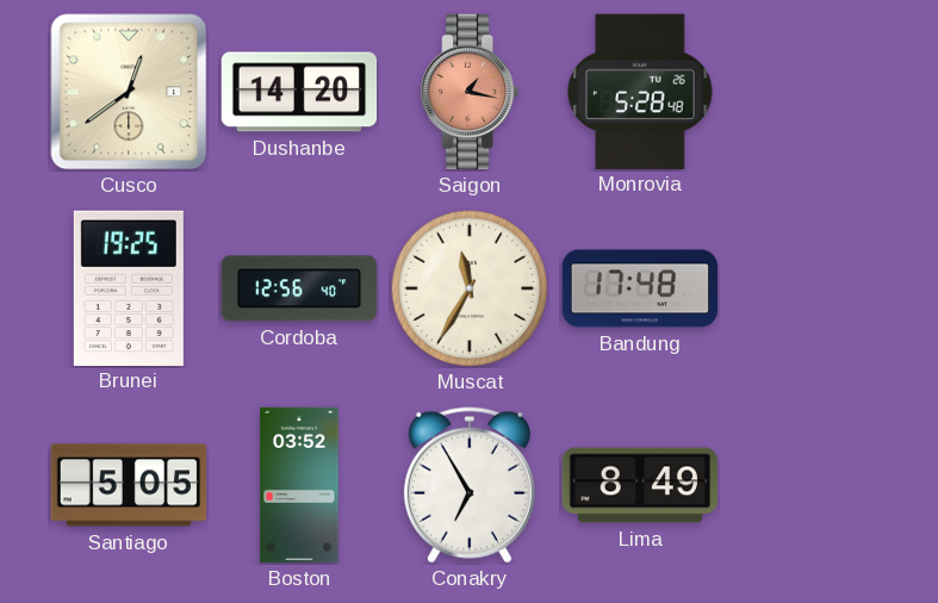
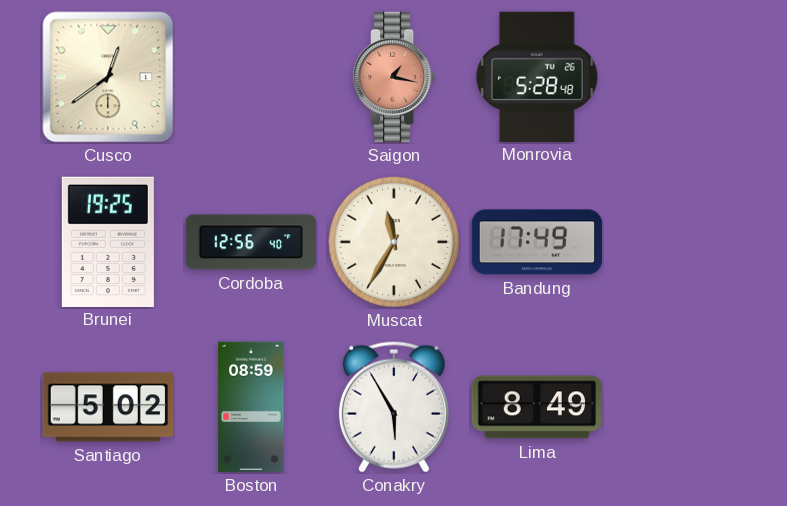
Dushanbe: 14:20 -> none (299, 92)
Bandung: 17:48 -> 17:49 (537, 242)
Santiago: 5:05 -> 5:02 (108, 407)
Boston: 03:52 -> 08:59 (251, 407)
Conakry: 6:55 -> 5:55 (394, 407)
